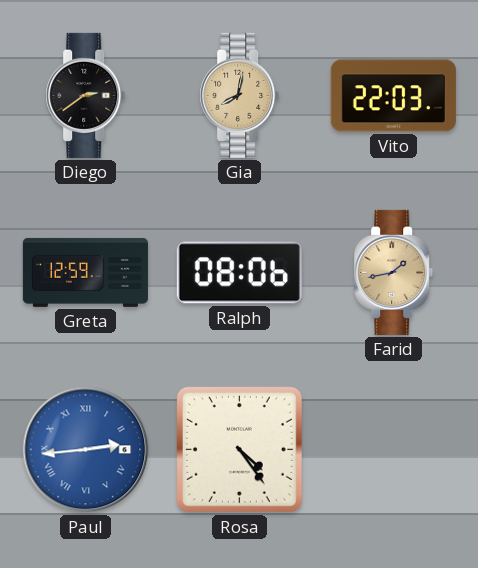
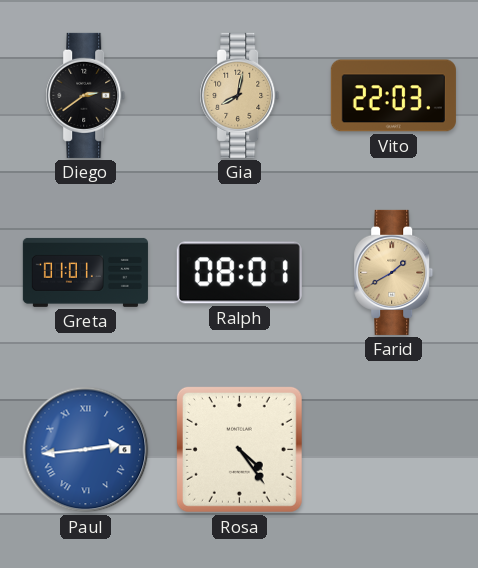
Greta: 12:59 -> 01:01 (85, 272)
Ralph: 08:06 -> 08:01 (239, 273)
Farid: 1:43 -> 1:40 (394, 272)
